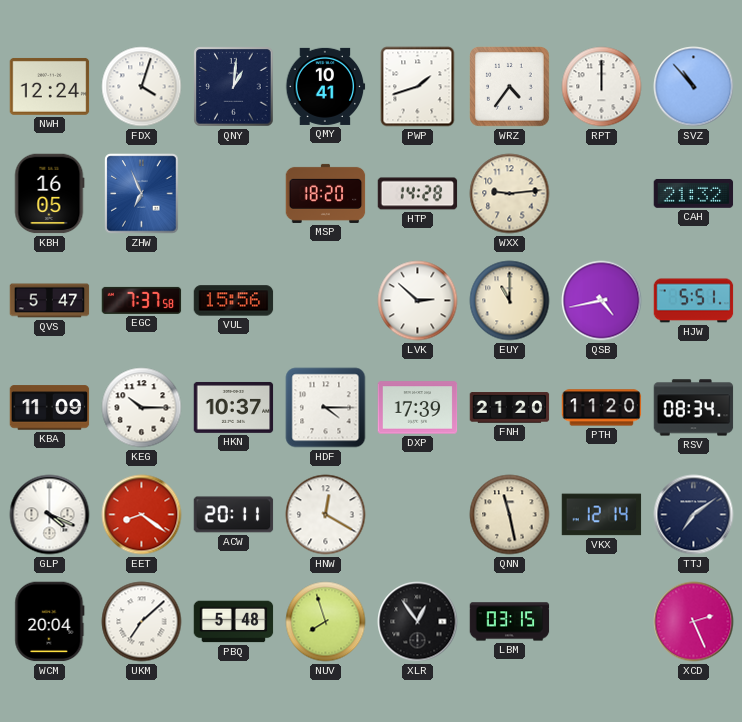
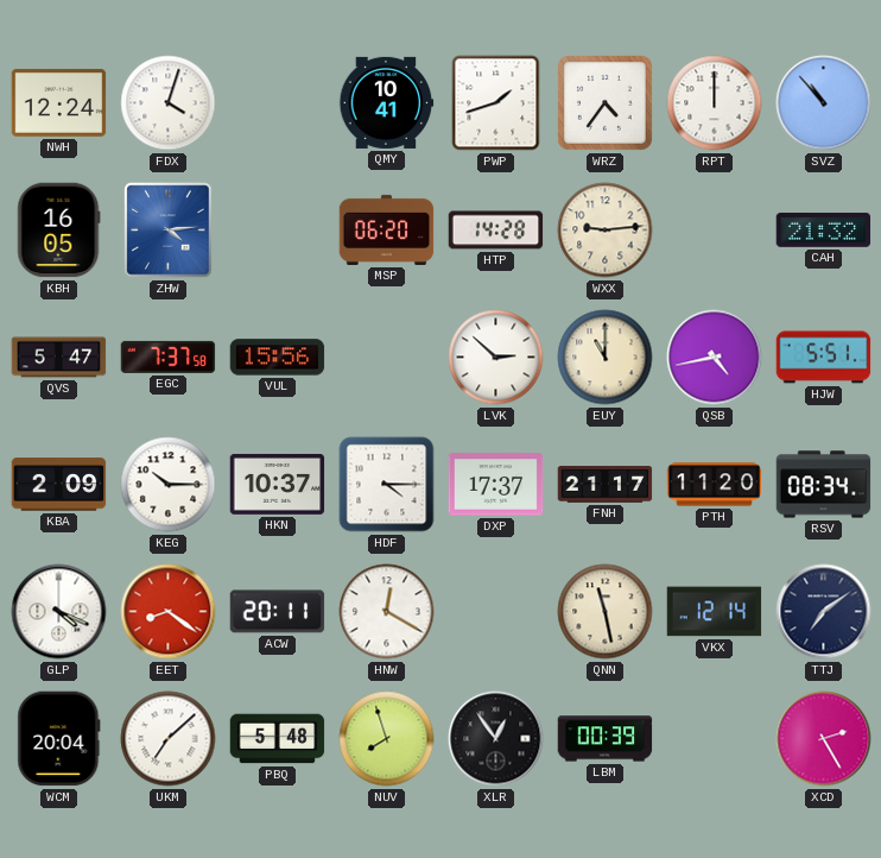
QNY: 1:01 -> none (234, 87)
ZHW: 6:56 -> 4:14 (169, 231)
MSP: 18:20 -> 06:20 (387, 229)
KBA: 11:09 -> 2:09 (59, 485)
DXP: 17:39 -> 17:37 (496, 485)
FNH: 21:20 -> 21:17 (606, 485)
LBM: 03:15 -> 00:39 (606, 739)
XCD: 2:26 -> 2:25 (824, 739)
